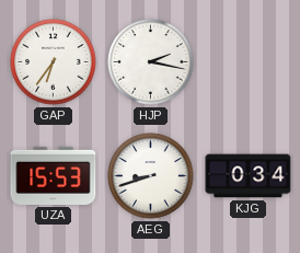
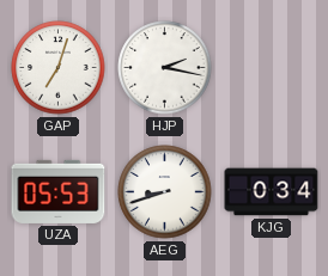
GAP: 6:36 -> 7:03 (59, 68)
UZA: 15:53 -> 05:53 (59, 191)
